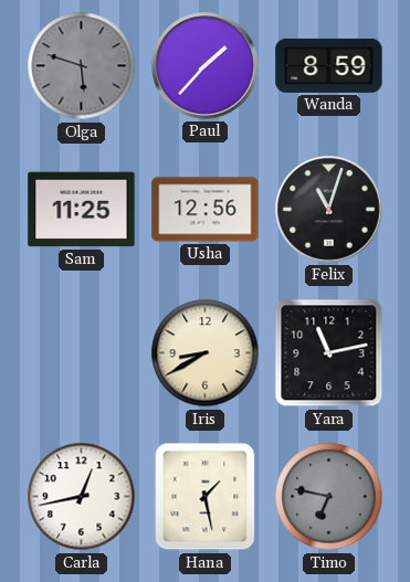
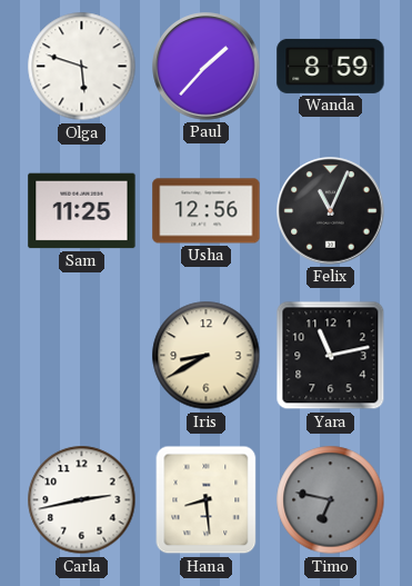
Olga dial: grey -> white (82, 67)
Felix: 11:03 -> 11:04 (331, 211)
Carla: 12:43 -> 2:43 (82, 500)
Hana: 1:28 -> 8:29 (207, 500)
